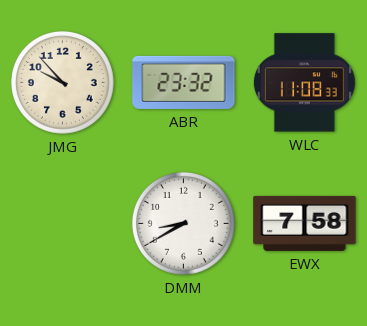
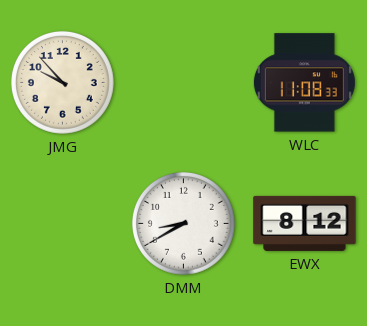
ABR: 23:32 -> none (184, 82)
EWX: 7:58 -> 8:12 (305, 223)
